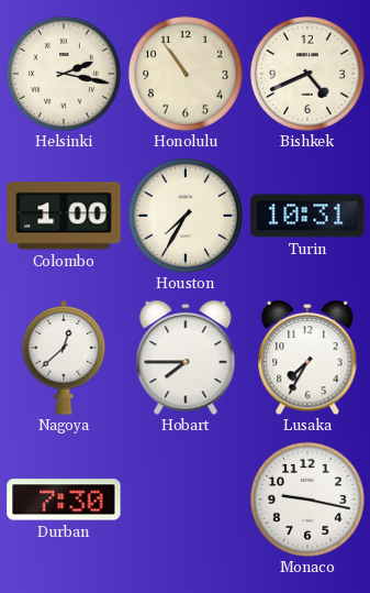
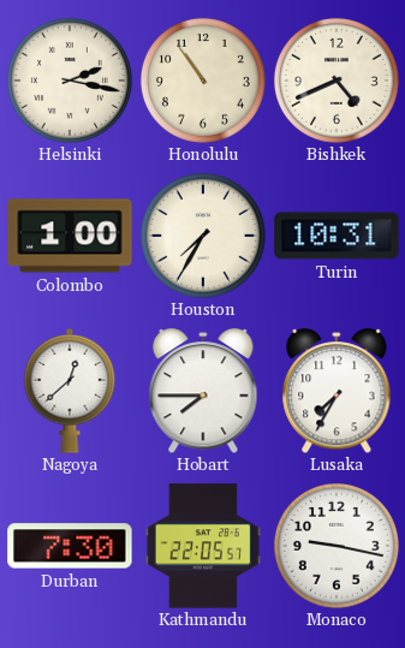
Kathmandu: none -> 22:05 (203, 546)
